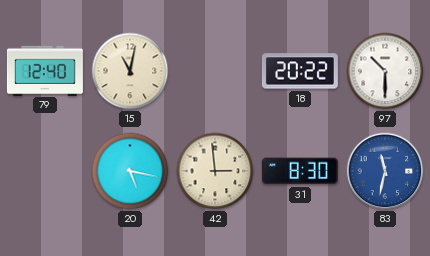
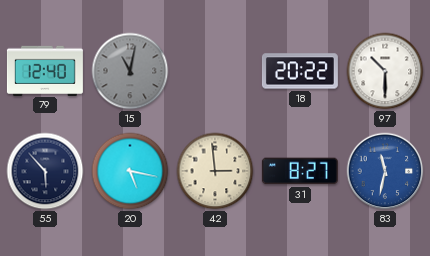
15 dial: cream -> grey (130, 71)
55: none -> 5:53 (45, 171)
31: 8:30 -> 8:27 (300, 171)
